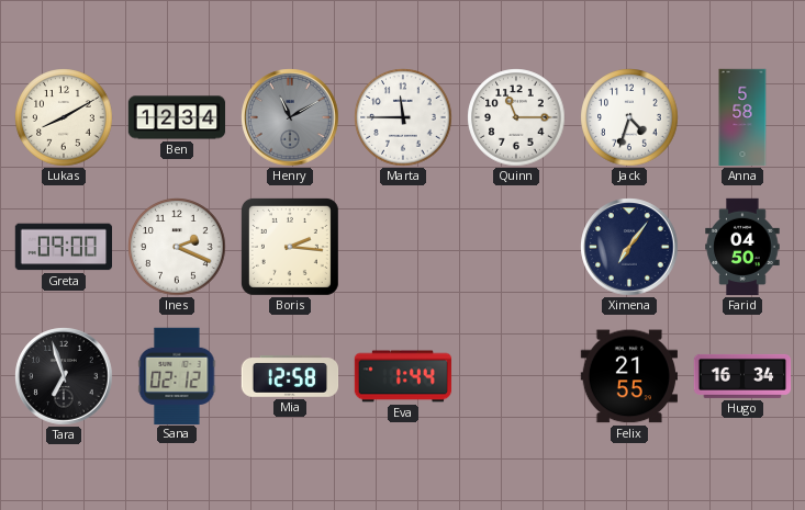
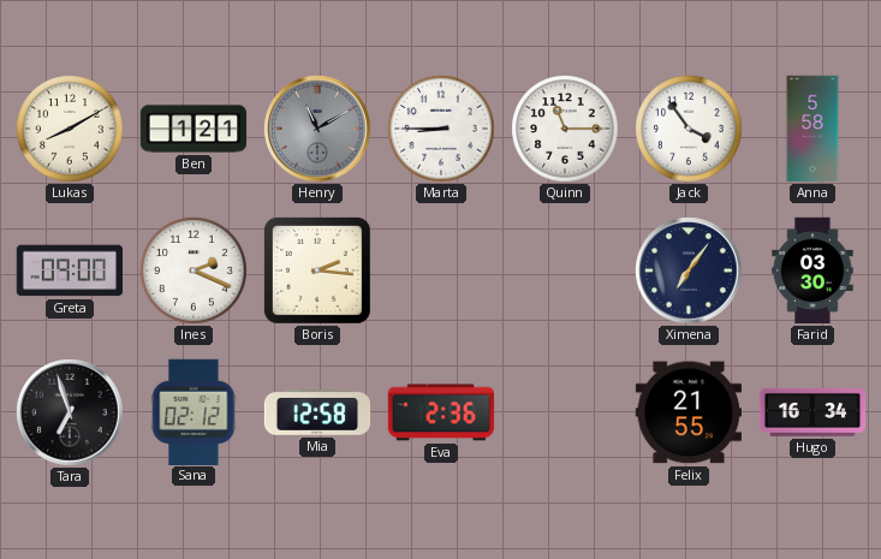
Ben: 12:34 -> 1:21 (194, 129)
Marta: 11:45 -> 8:45 (441, 129)
Jack: 4:33 -> 3:54 (689, 129)
Farid: 04:50 -> 03:30 (812, 270)
Eva: 1:44 -> 2:36 (441, 412)
